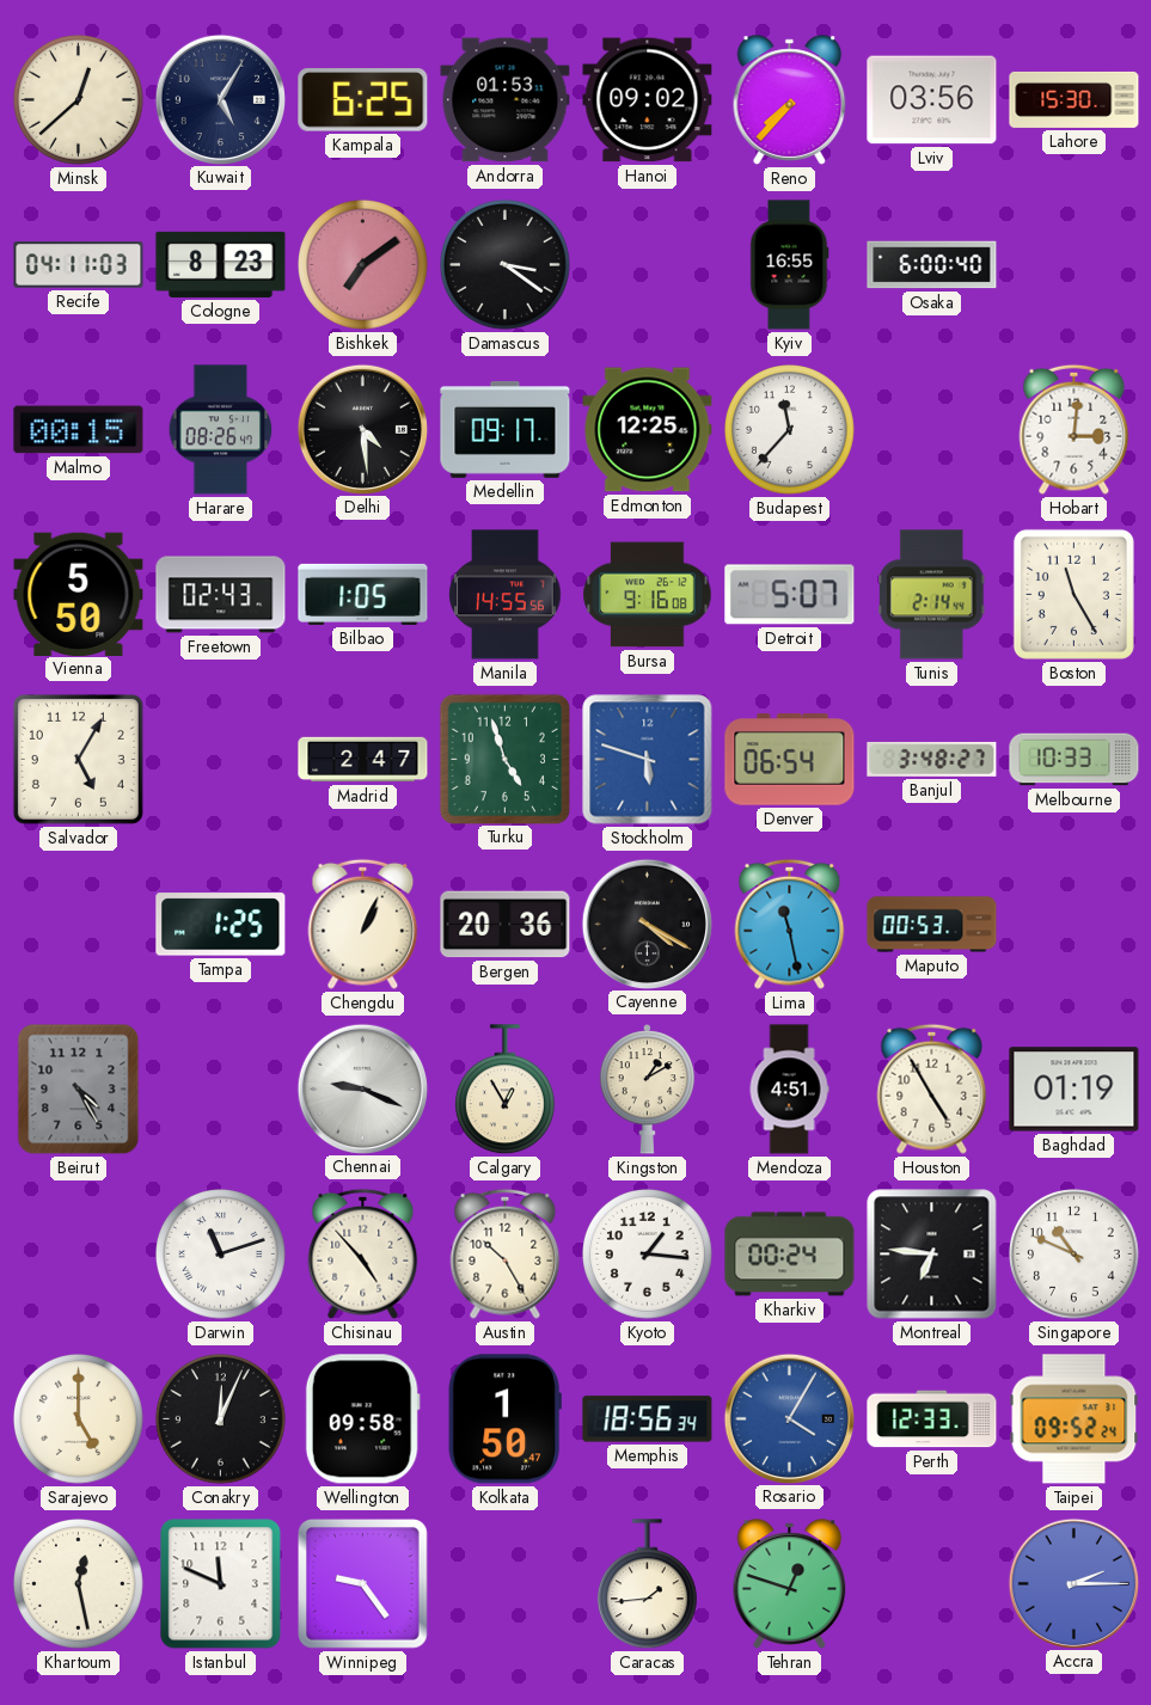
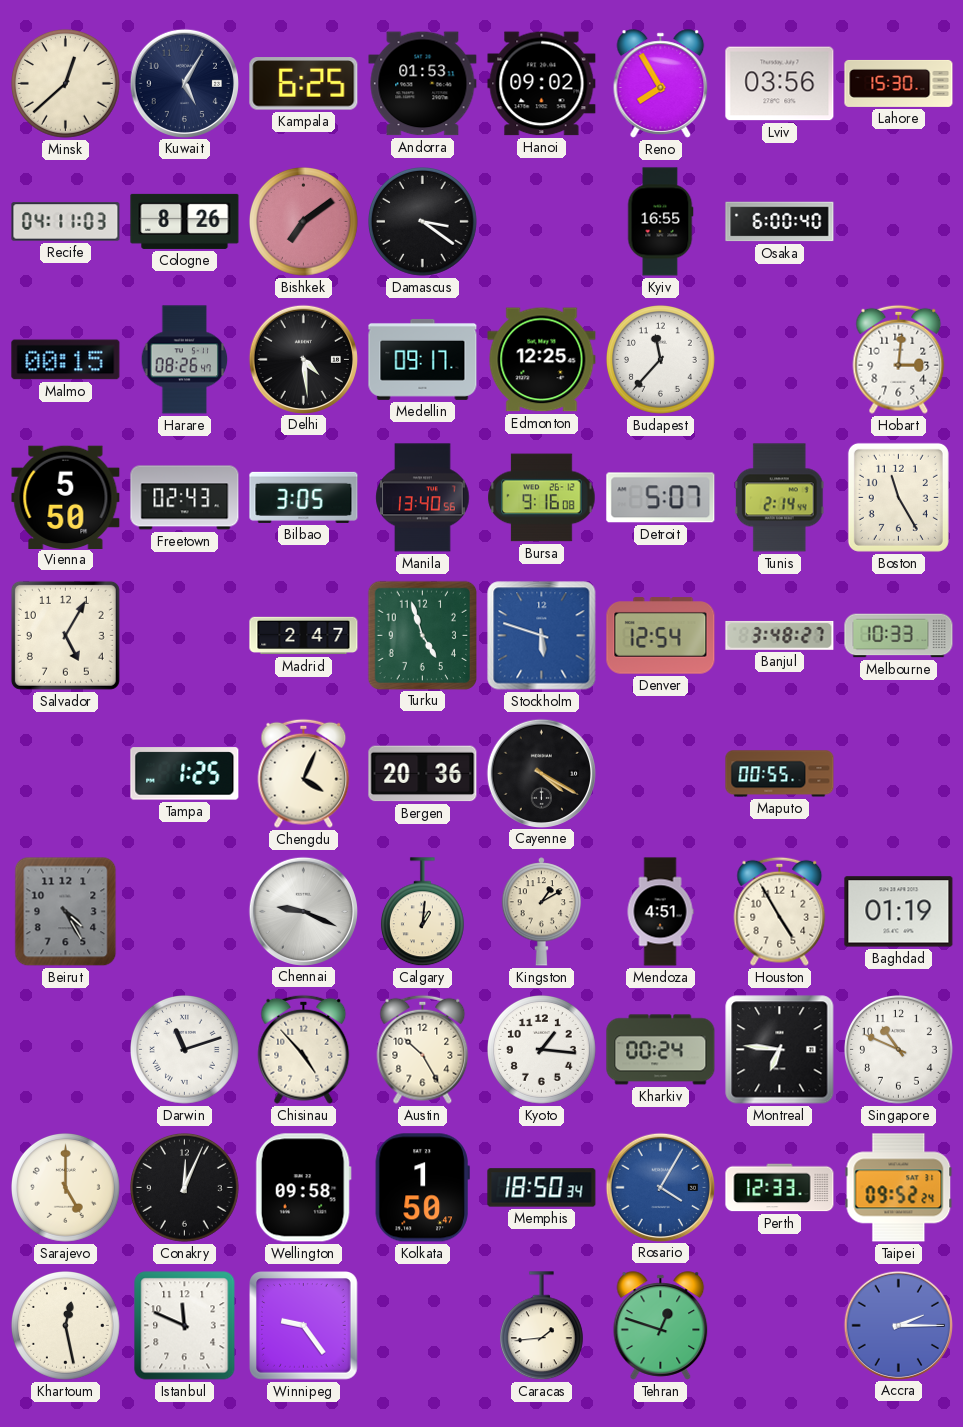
Reno: 7:37 -> 7:55 (661, 84)
Cologne: 8:23 -> 8:26 (185, 221)
Bilbao: 1:05 -> 3:05 (304, 497)
Manila: 14:55 -> 13:40 (423, 498)
Denver: 06:54 -> 12:54 (661, 636)
Chengdu: 1:04 -> 4:04 (304, 773)
Lima: 11:28 -> none (790, 924)
Maputo: 00:53 -> 00:55 (780, 774)
Calgary: 12:55 -> 1:01 (422, 912)
Memphis: 18:56 -> 18:50 (542, 1188)
